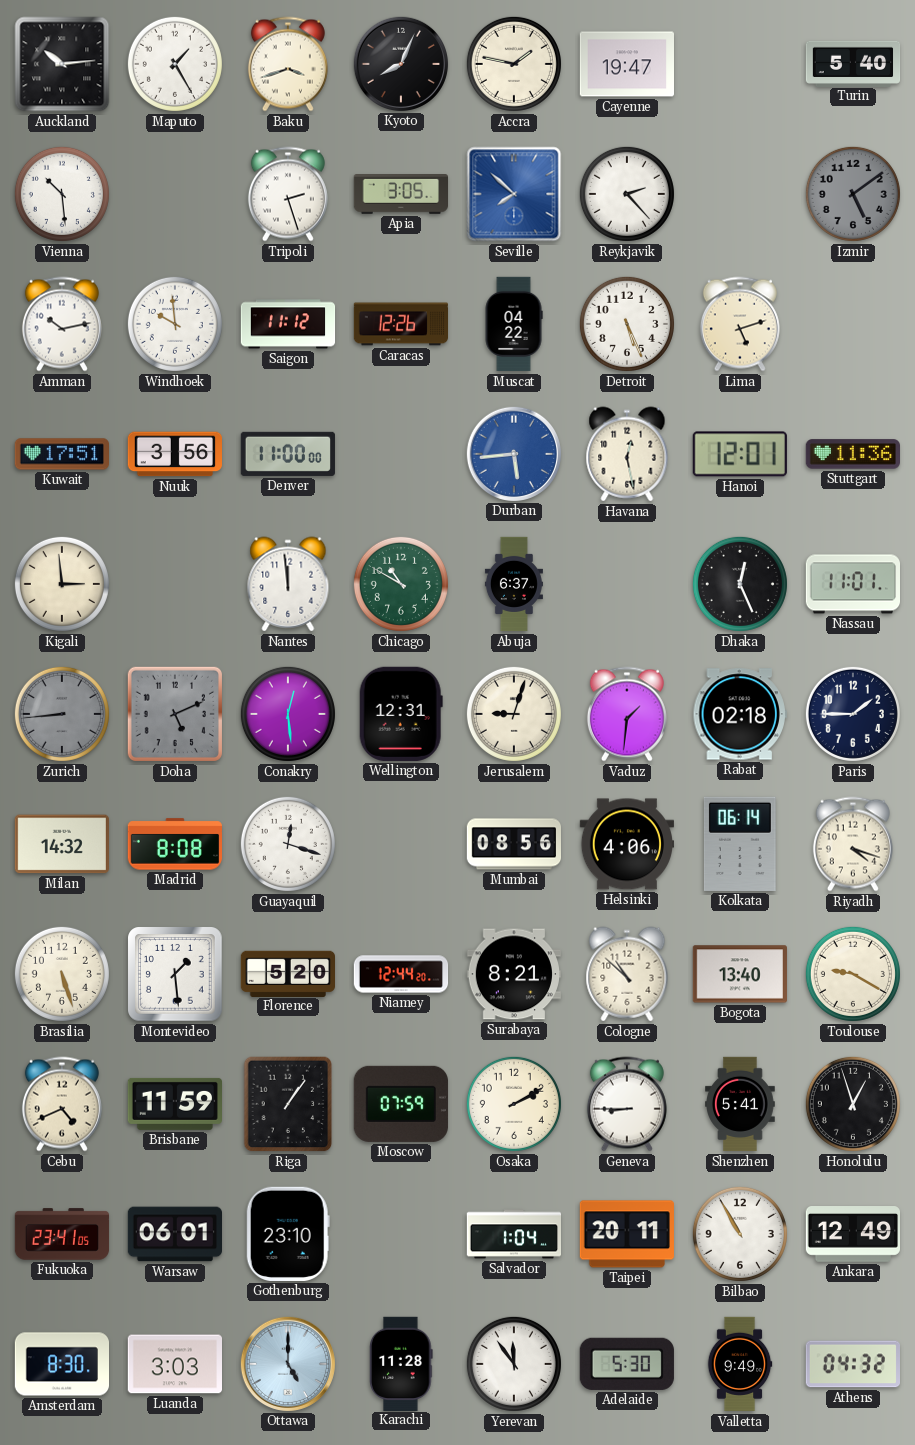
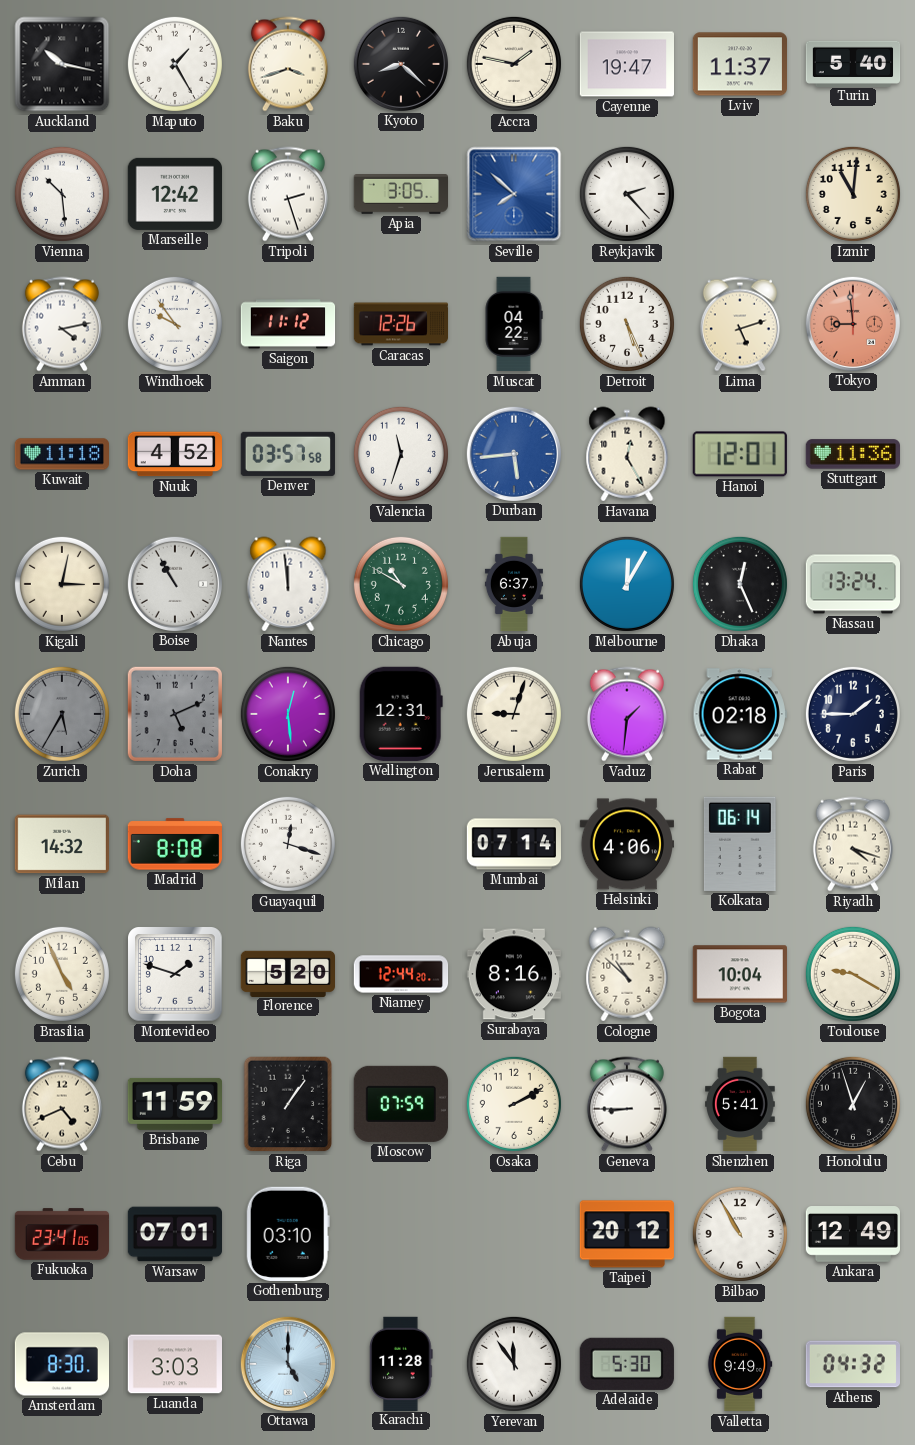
Auckland: 10:14 -> 10:17 (62, 64)
Kyoto: 8:04 -> 8:22 (400, 63)
Lviv: none -> 11:37 (739, 64)
Marseille: none -> 12:42 (174, 194)
Izmir: 5:09 -> 11:01 (853, 194)
Izmir dial: grey -> cream (853, 194)
Amman: 10:13 -> 4:13 (62, 324)
Windhoek: 9:59 -> 9:54 (175, 324)
Tokyo: none -> 8:59 (852, 323)
Kuwait: 17:51 -> 11:18 (61, 454)
Nuuk: 3:56 -> 4:52 (174, 454)
Denver: 11:00 -> 03:57 (288, 454)
Valencia: none -> 11:33 (401, 454)
Havana: 12:28 -> 12:25 (627, 454)
Kigali: 2:59 -> 3:02 (62, 584)
Boise: none -> 10:55 (174, 583)
Melbourne: none -> 12:05 (627, 584)
Nassau: 11:01 -> 13:24 (852, 584)
Zurich: 8:44 -> 5:35 (62, 714)
Mumbai: 08:56 -> 07:14 (513, 844)
Brasilia: 5:27 -> 4:56 (62, 974)
Montevideo: 1:29 -> 1:48 (176, 975)
Surabaya: 8:21 -> 8:16 (513, 974)
Bogota: 13:40 -> 10:04 (740, 974)
Warsaw: 06:01 -> 07:01 (174, 1234)
Gothenburg: 23:10 -> 03:10 (288, 1234)
Salvador: 1:04 -> none (513, 1234)
Taipei: 20:11 -> 20:12 (627, 1234)
